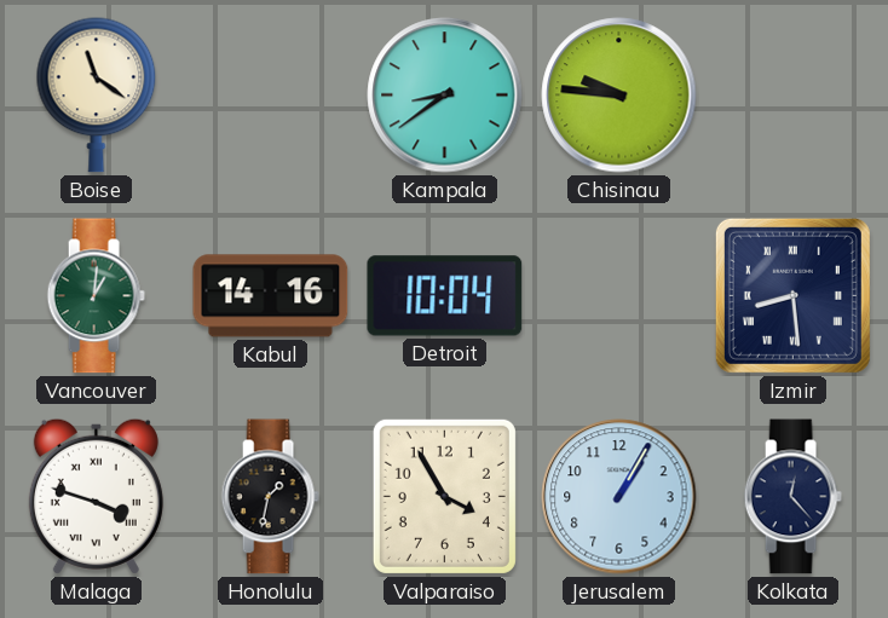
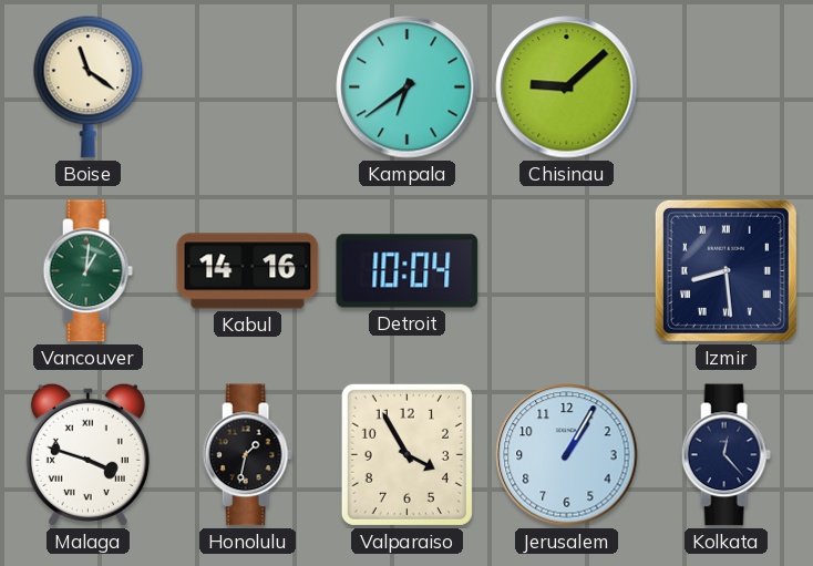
Kampala: 8:39 -> 6:39 (408, 88)
Chisinau: 9:46 -> 9:08 (567, 88)
